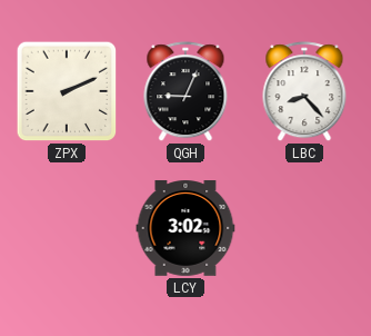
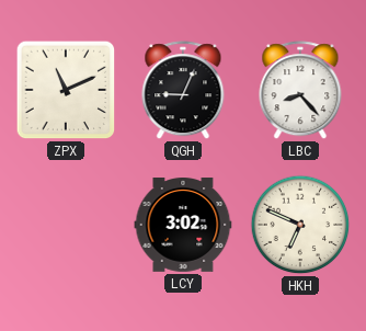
ZPX: 2:11 -> 11:11 (66, 90)
HKH: none -> 6:49 (300, 225)
